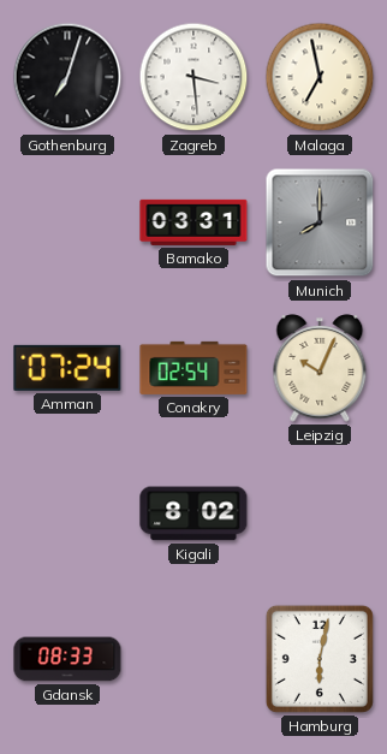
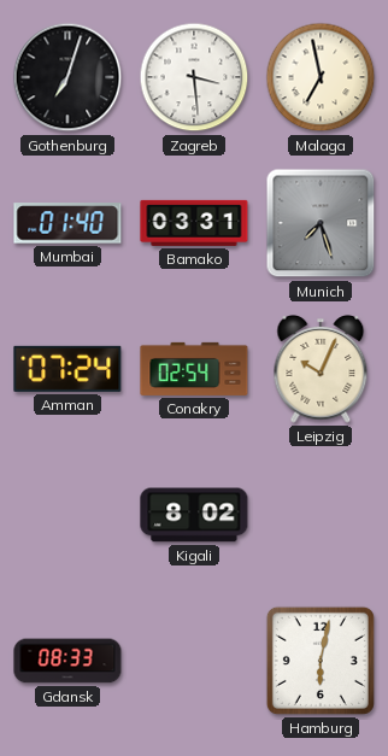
Mumbai: none -> 01:40 (67, 223)
Munich: 8:00 -> 7:27 (321, 223)
